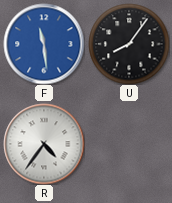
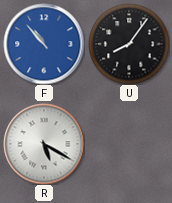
F: 11:29 -> 10:53 (44, 44)
R: 4:36 -> 5:20 (44, 144)
